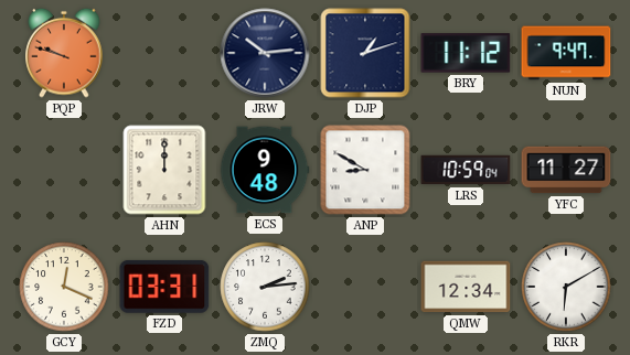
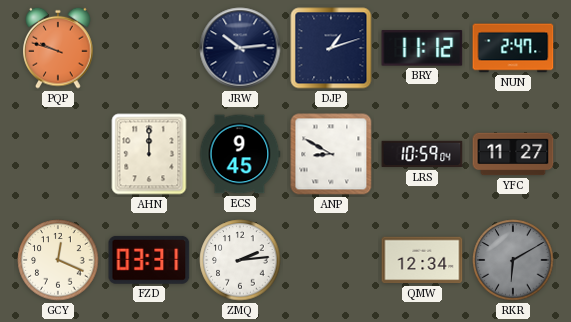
NUN: 9:47 -> 2:47 (513, 48)
ECS: 9:48 -> 9:45 (240, 154)
RKR dial: white -> grey (513, 260)
